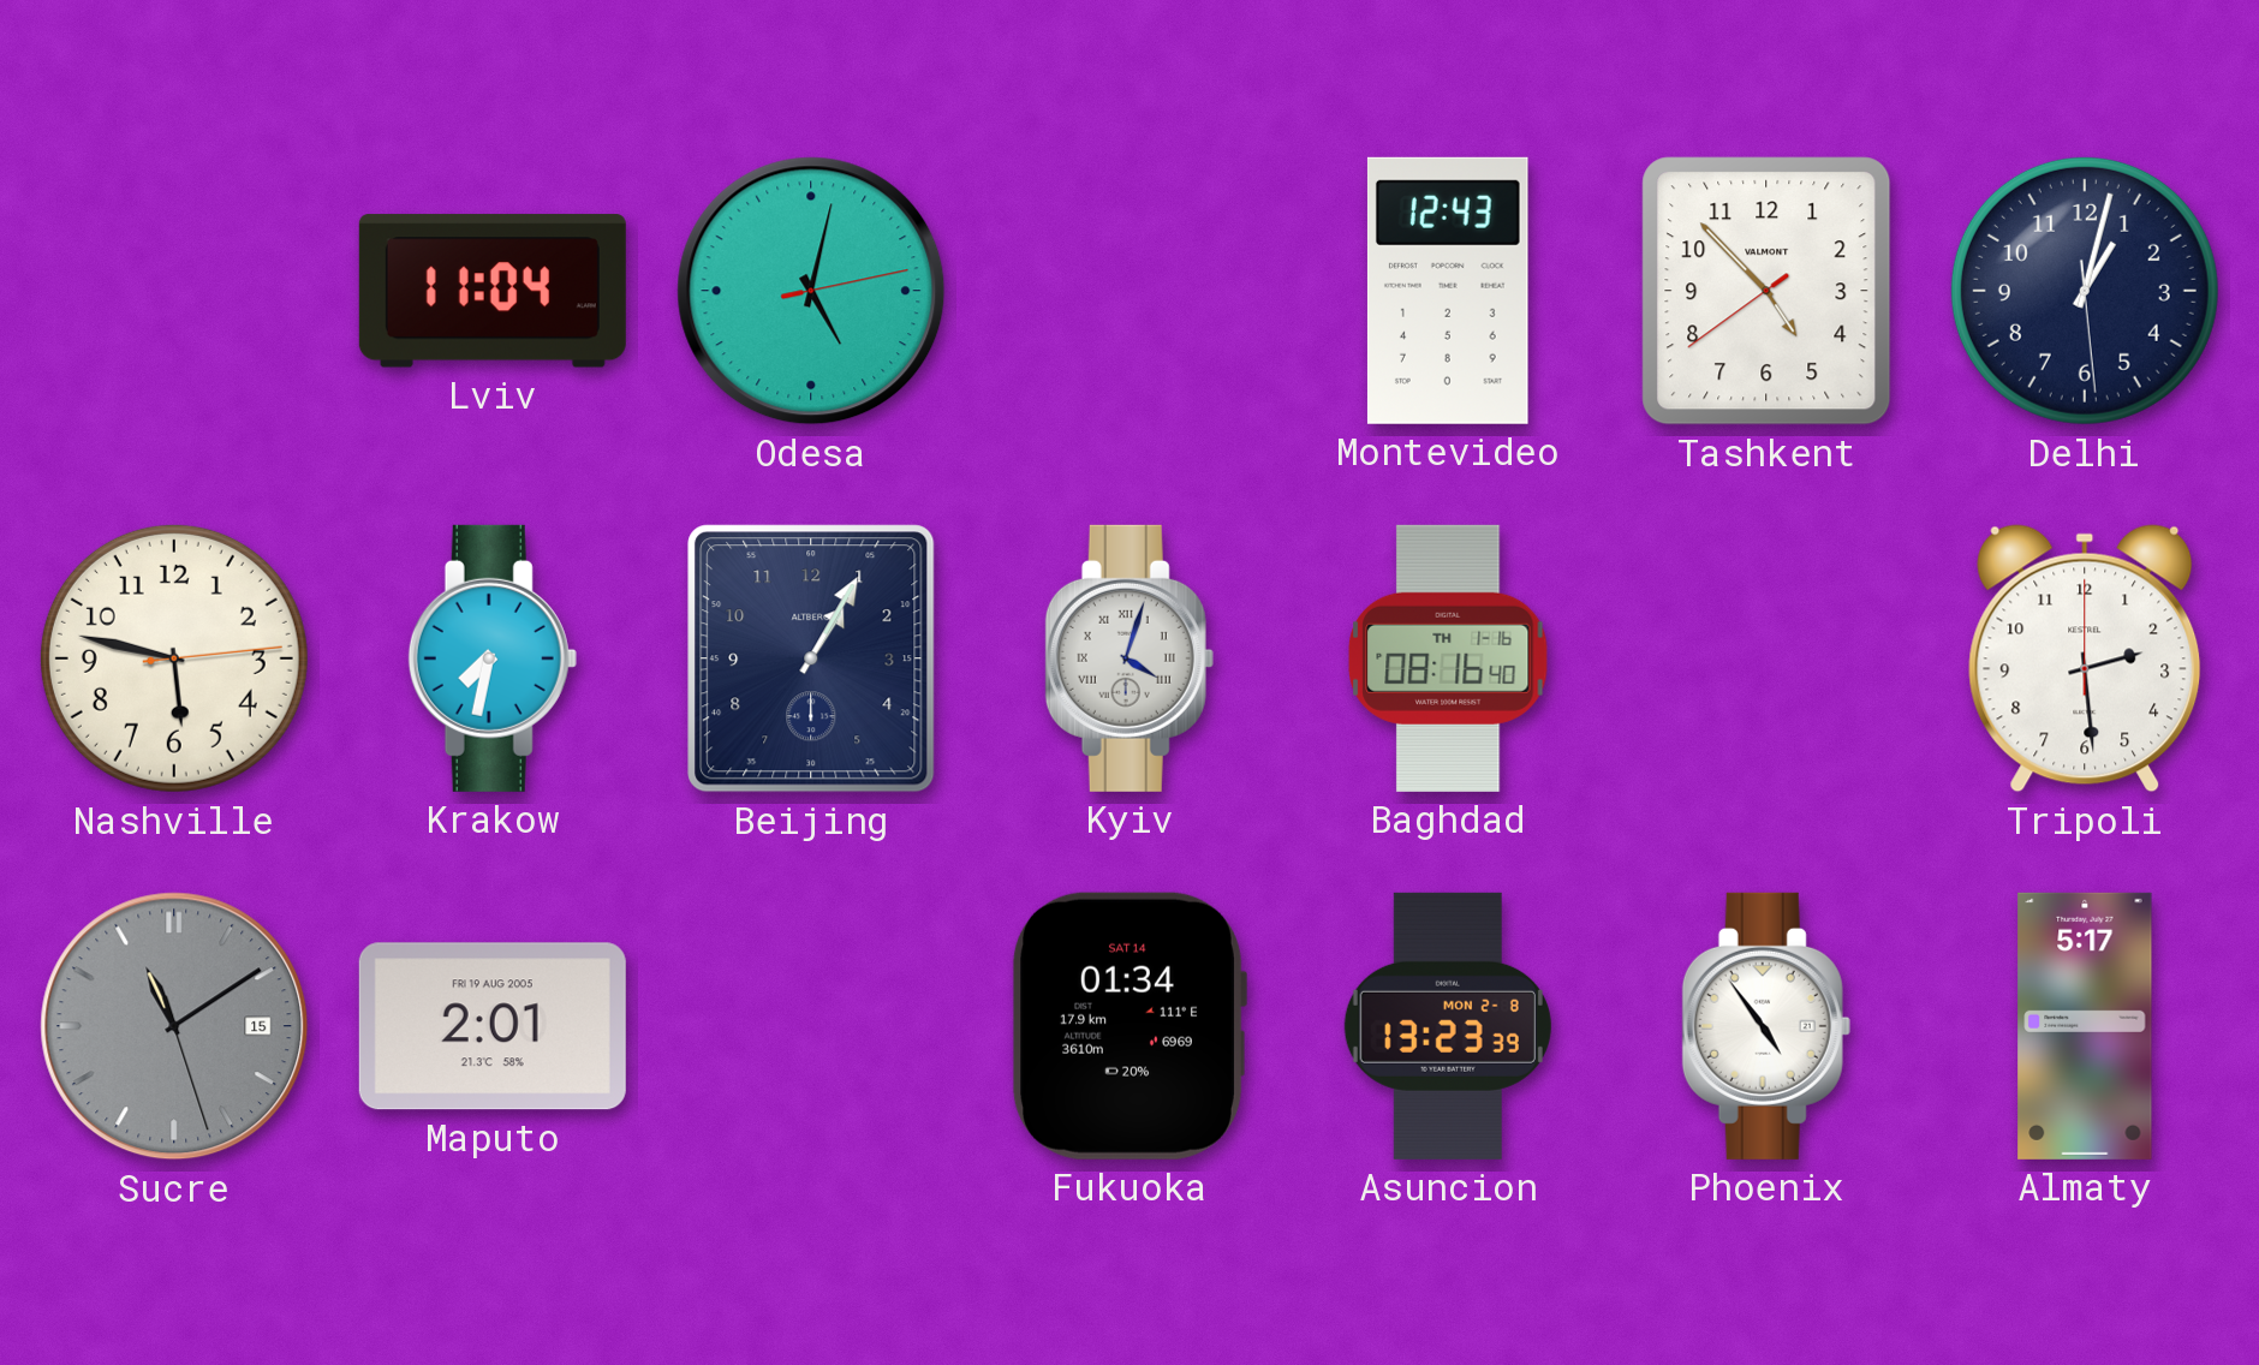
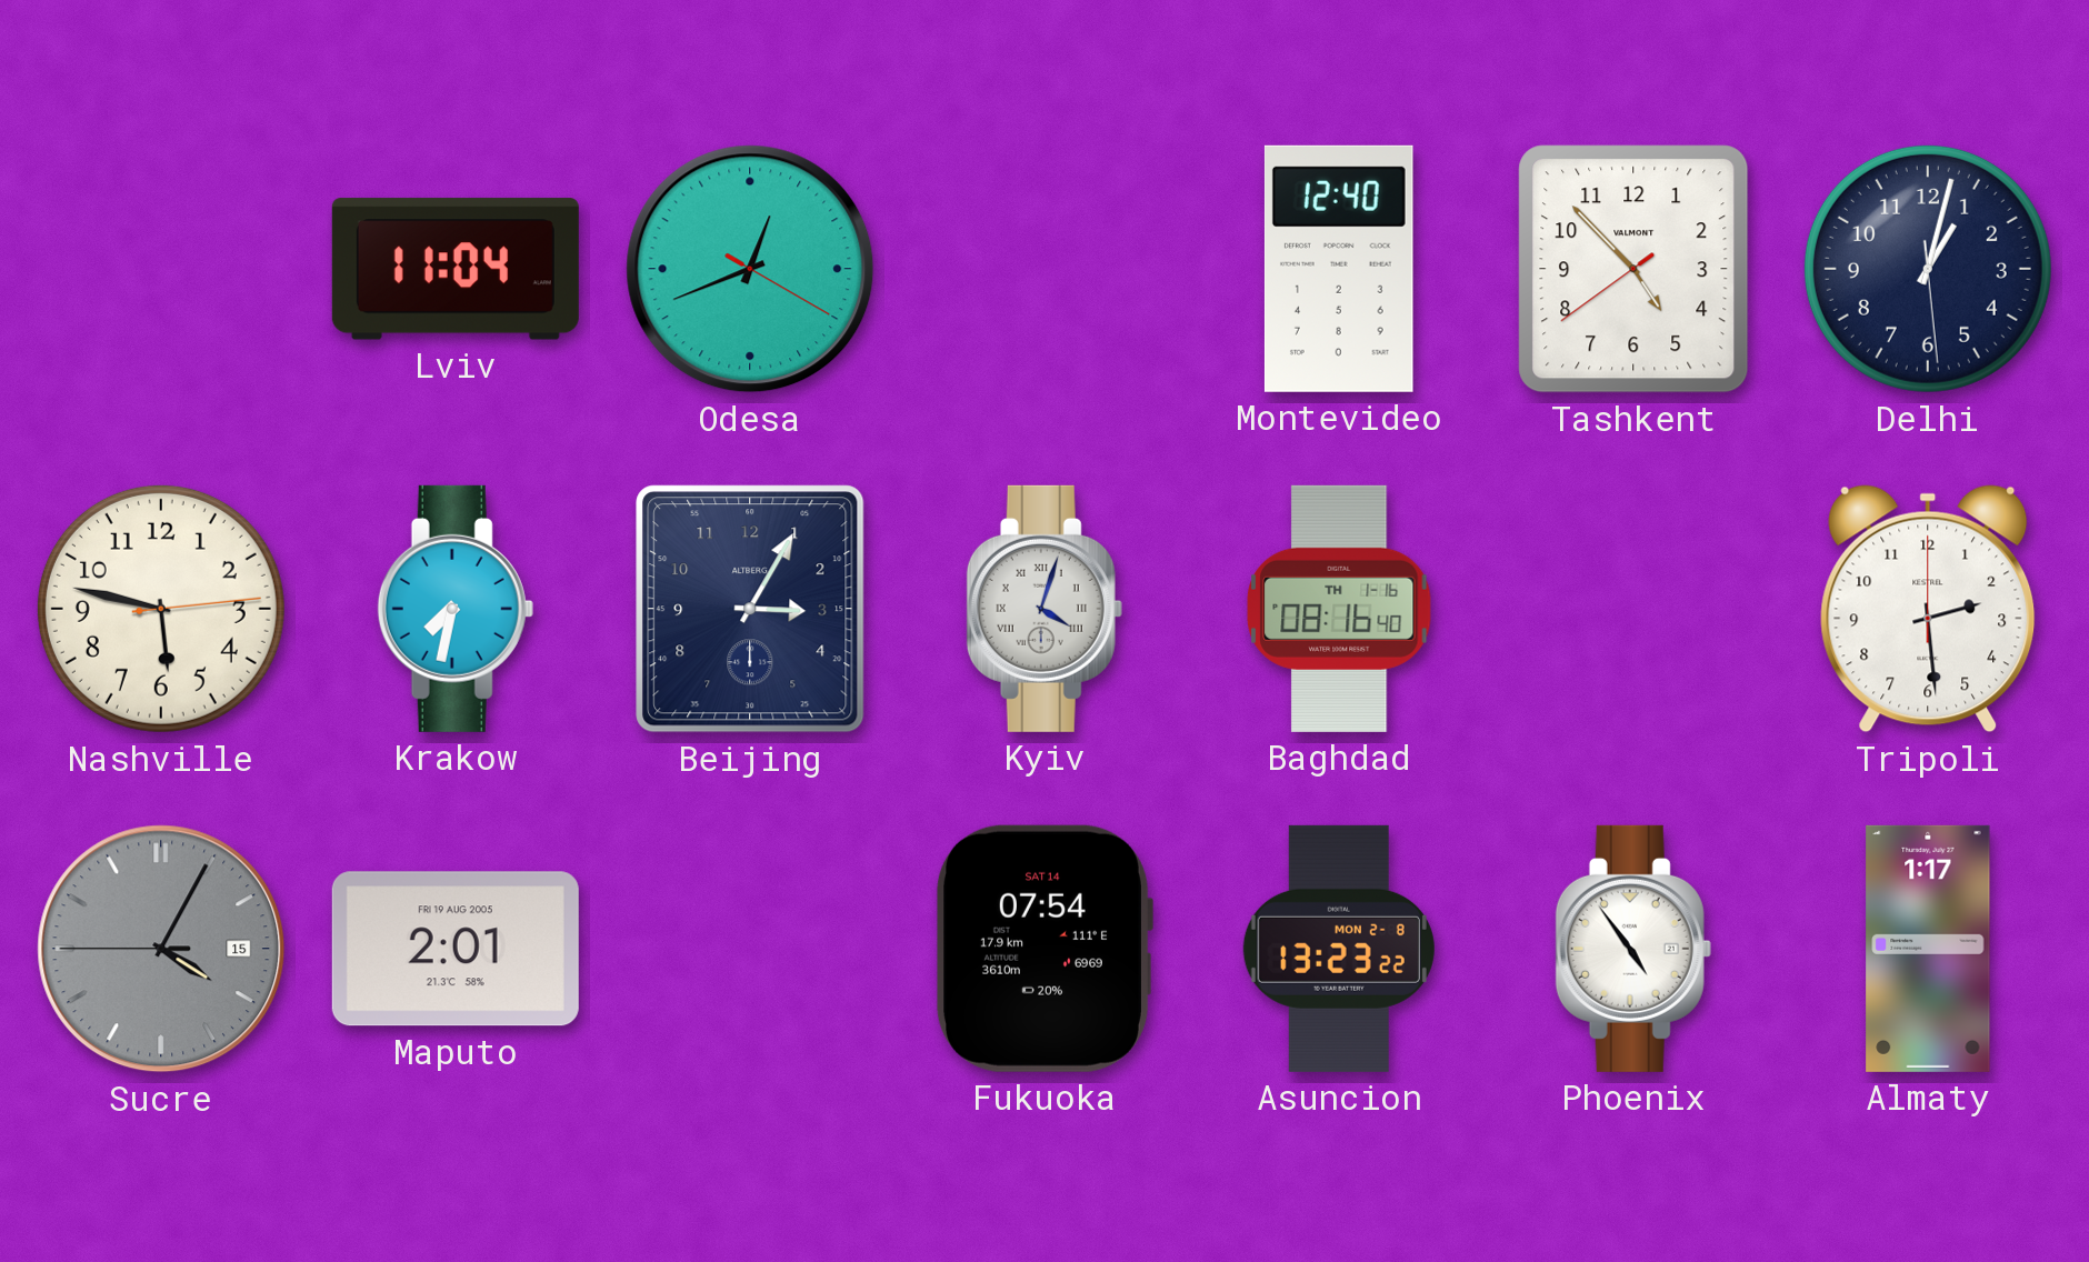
Odesa: 5:02 -> 12:41 (750, 269)
Montevideo: 12:43 -> 12:40 (1339, 269)
Beijing: 1:05 -> 3:05 (750, 609)
Sucre: 11:09 -> 4:04 (161, 949)
Fukuoka: 01:34 -> 07:54 (1043, 949)
Asuncion: 13:23:39 -> 13:23:22 (1339, 949)
Almaty: 5:17 -> 1:17 (1928, 949)
